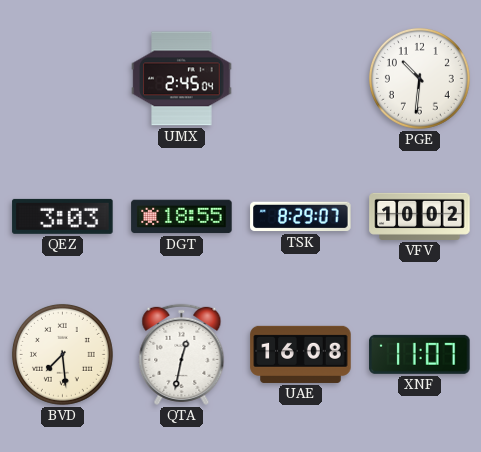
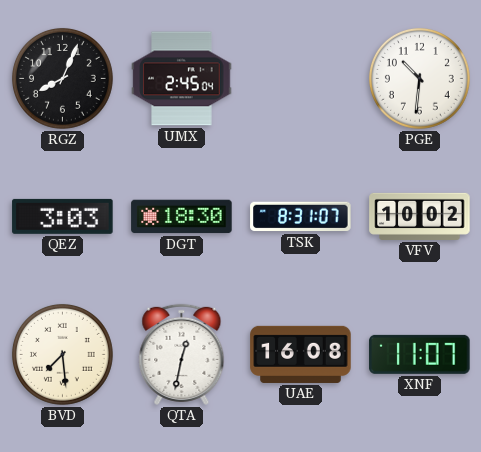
RGZ: none -> 8:04 (62, 78)
DGT: 18:55 -> 18:30 (182, 217)
TSK: 8:29 -> 8:31 (301, 217)
